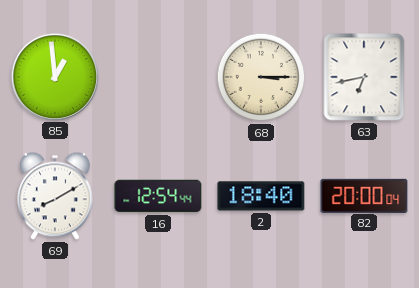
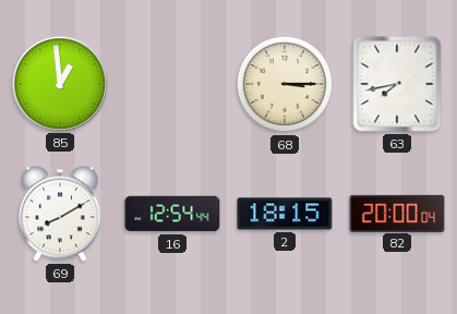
63: 6:43 -> 7:43 (397, 84)
2: 18:40 -> 18:15 (285, 214)
